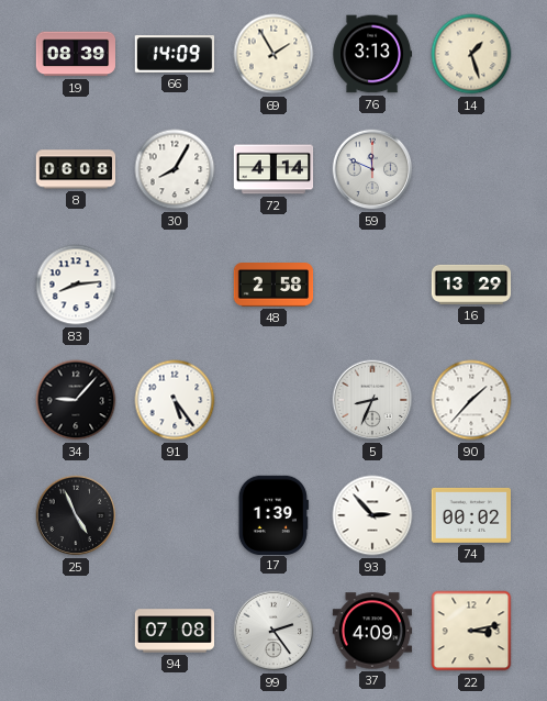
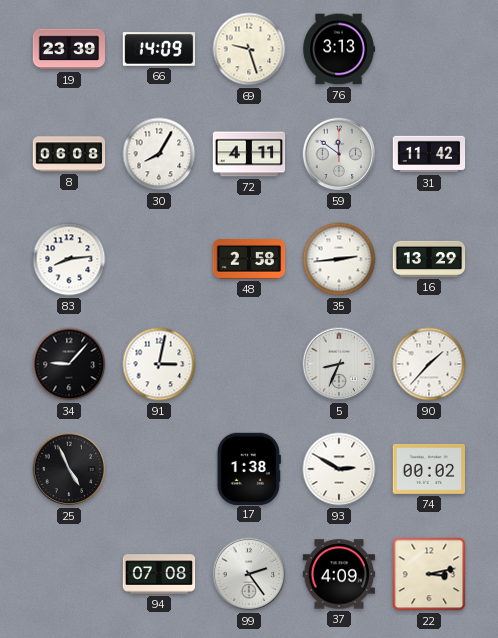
19: 08:39 -> 23:39 (69, 49)
69: 1:55 -> 9:27 (249, 49)
14: 1:27 -> none (471, 54)
72: 4:14 -> 4:11 (249, 154)
59: 11:49 -> 11:51 (339, 154)
31: none -> 11:42 (429, 154)
35: none -> 2:44 (339, 259)
91: 5:24 -> 3:02 (159, 364)
17: 1:39 -> 1:38 (249, 468)
93: 2:53 -> 2:50 (339, 469)
